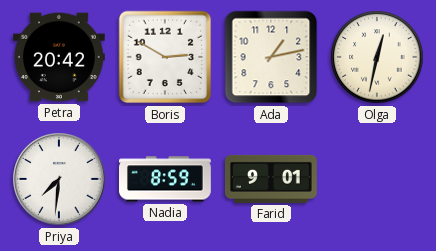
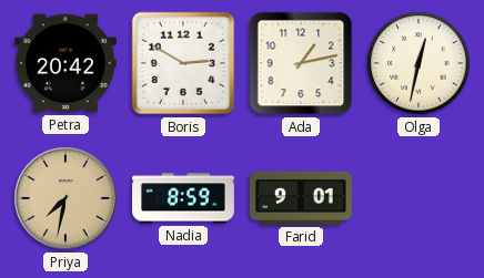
Priya: 7:31 -> 7:32 (65, 198)
Priya dial: white -> champagne (65, 198)
